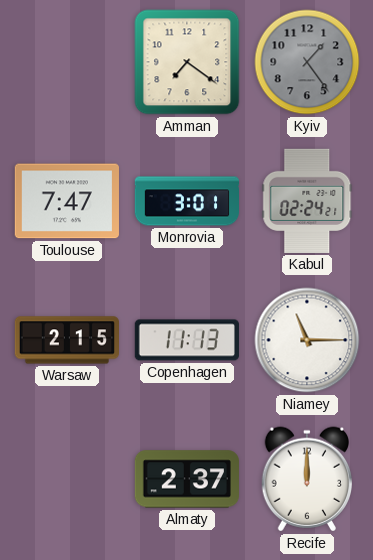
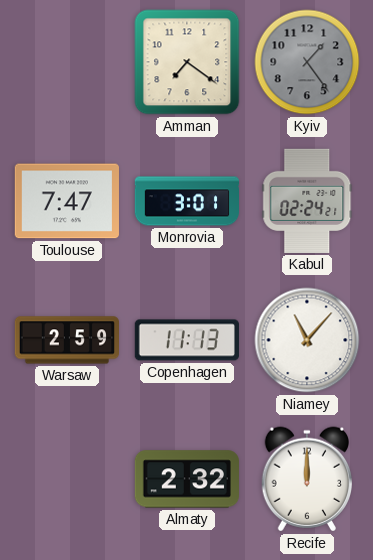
Warsaw: 2:15 -> 2:59 (66, 340)
Niamey: 11:15 -> 11:07 (307, 340)
Almaty: 2:37 -> 2:32 (186, 479)
